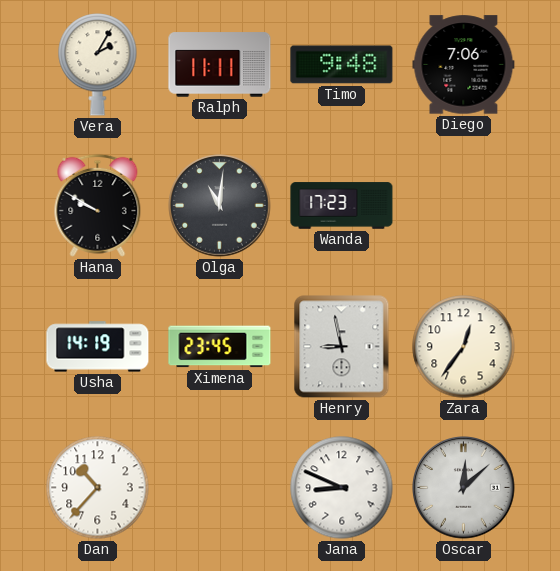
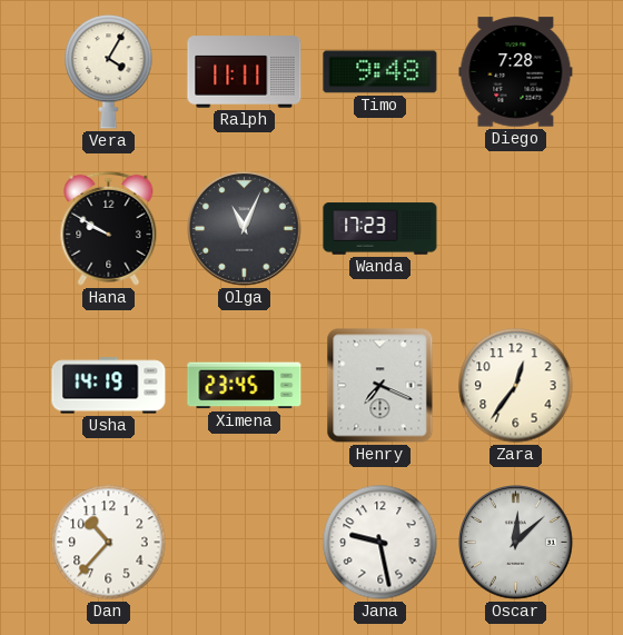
Vera: 2:05 -> 4:05 (109, 72)
Diego: 7:06 -> 7:28 (516, 72)
Olga: 11:01 -> 11:04 (245, 229)
Henry: 8:58 -> 7:19 (380, 386)
Jana: 8:49 -> 9:28 (380, 543)
